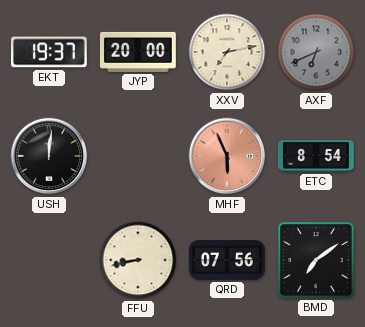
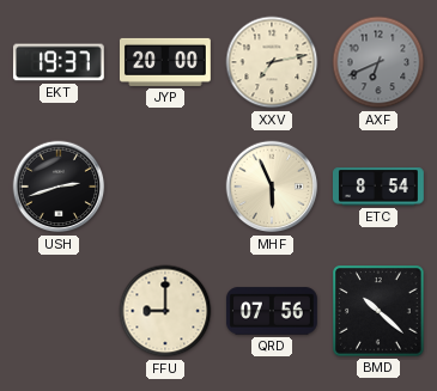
USH: 12:01 -> 2:42 (59, 187)
MHF dial: salmon -> cream (272, 187)
FFU: 8:43 -> 9:00 (165, 311)
BMD: 7:09 -> 10:22 (378, 311)
